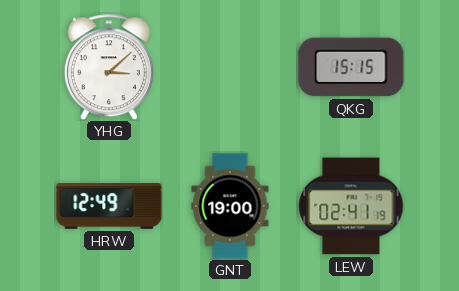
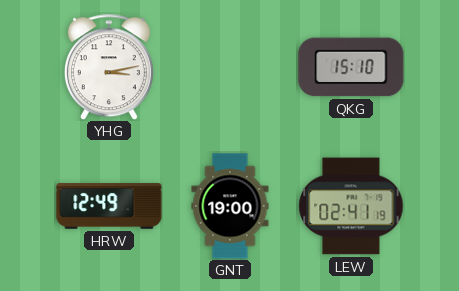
YHG: 3:08 -> 3:13 (109, 67)
QKG: 15:15 -> 15:10 (351, 67)
